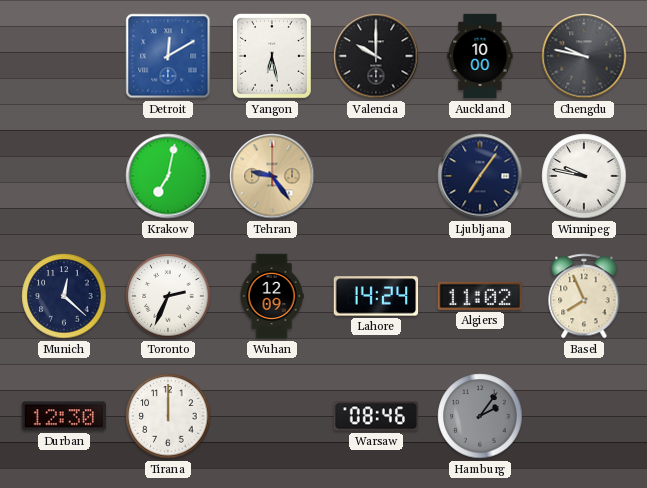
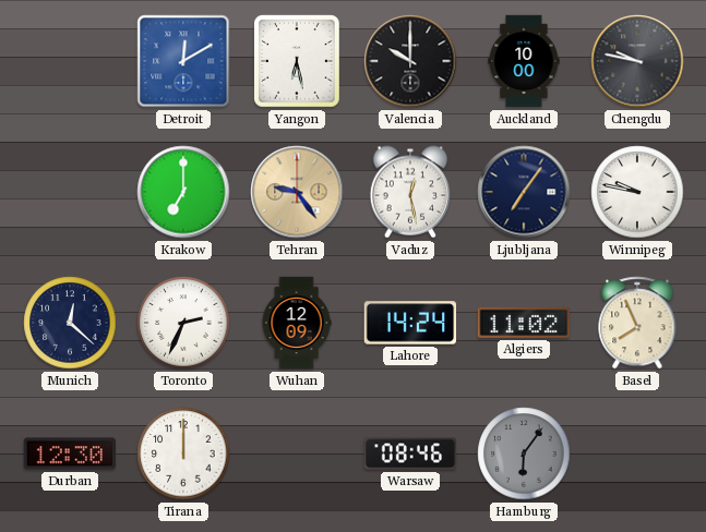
Krakow: 7:02 -> 7:00 (183, 192)
Vaduz: none -> 12:28 (410, 192)
Hamburg: 2:06 -> 6:06 (524, 454)
